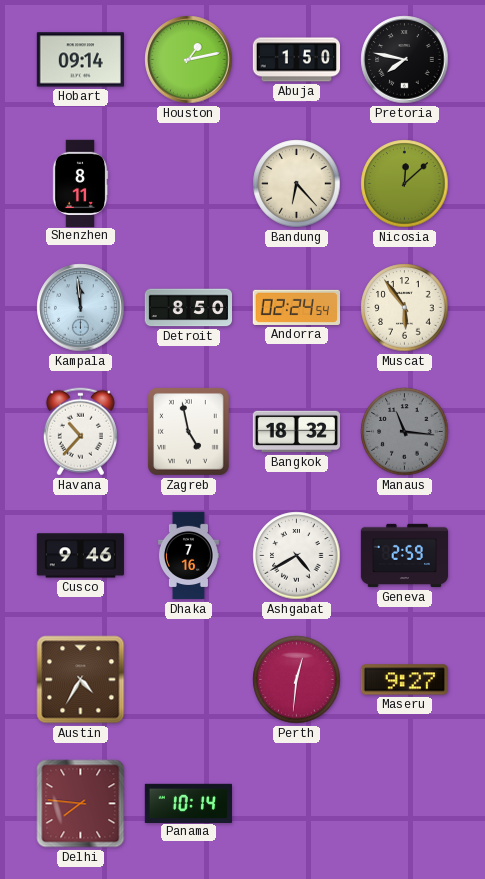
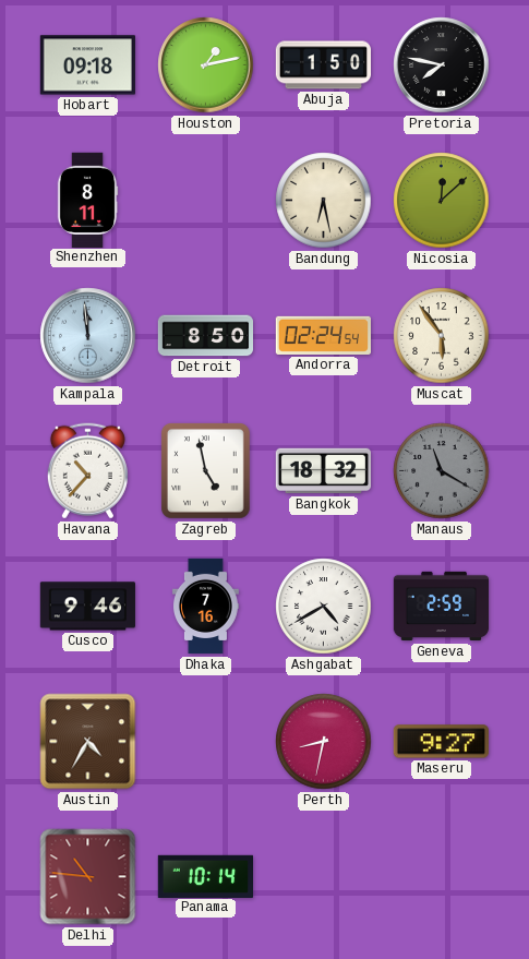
Hobart: 09:14 -> 09:18 (87, 65)
Bandung: 6:23 -> 6:28 (324, 201)
Manaus: 11:16 -> 11:20 (442, 471)
Perth: 12:31 -> 8:32 (324, 742)
Delhi: 7:46 -> 10:46 (88, 877)
